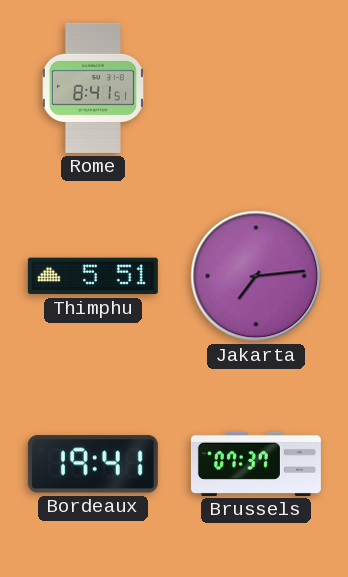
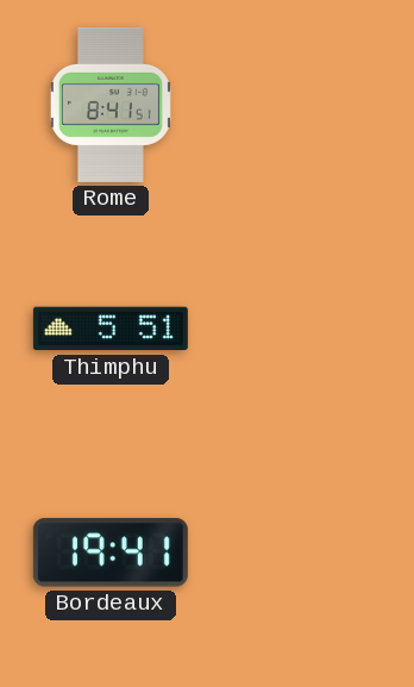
Jakarta: 7:14 -> none (256, 276)
Brussels: 07:37 -> none (256, 464)
